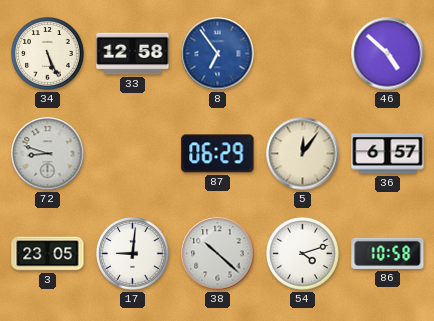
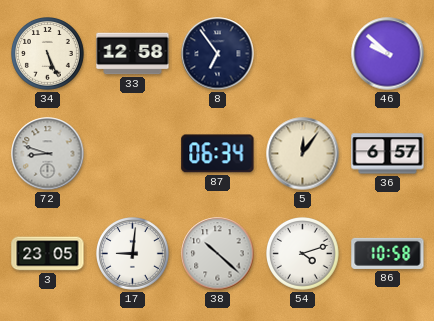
8 dial: blue -> navy (218, 54)
46: 4:52 -> 9:52 (388, 54)
87: 06:29 -> 06:34 (218, 154)
